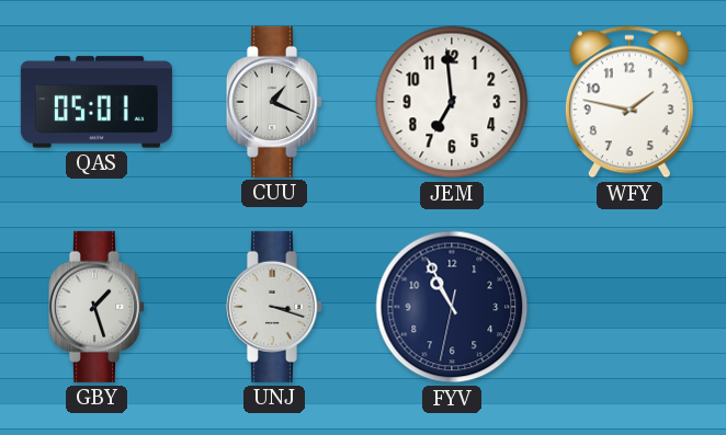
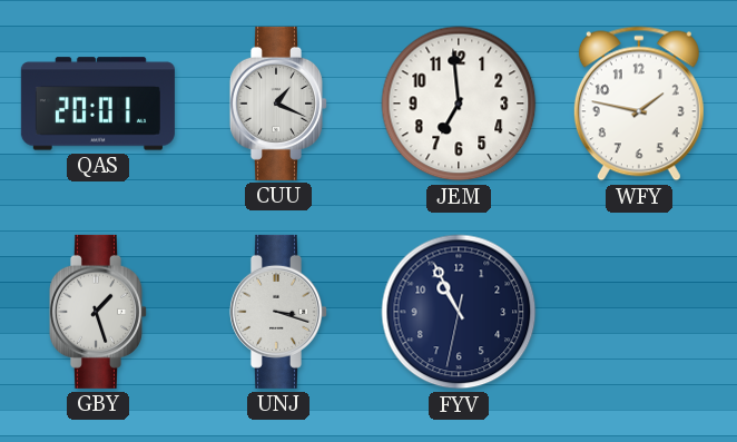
QAS: 05:01 -> 20:01 (98, 104)
